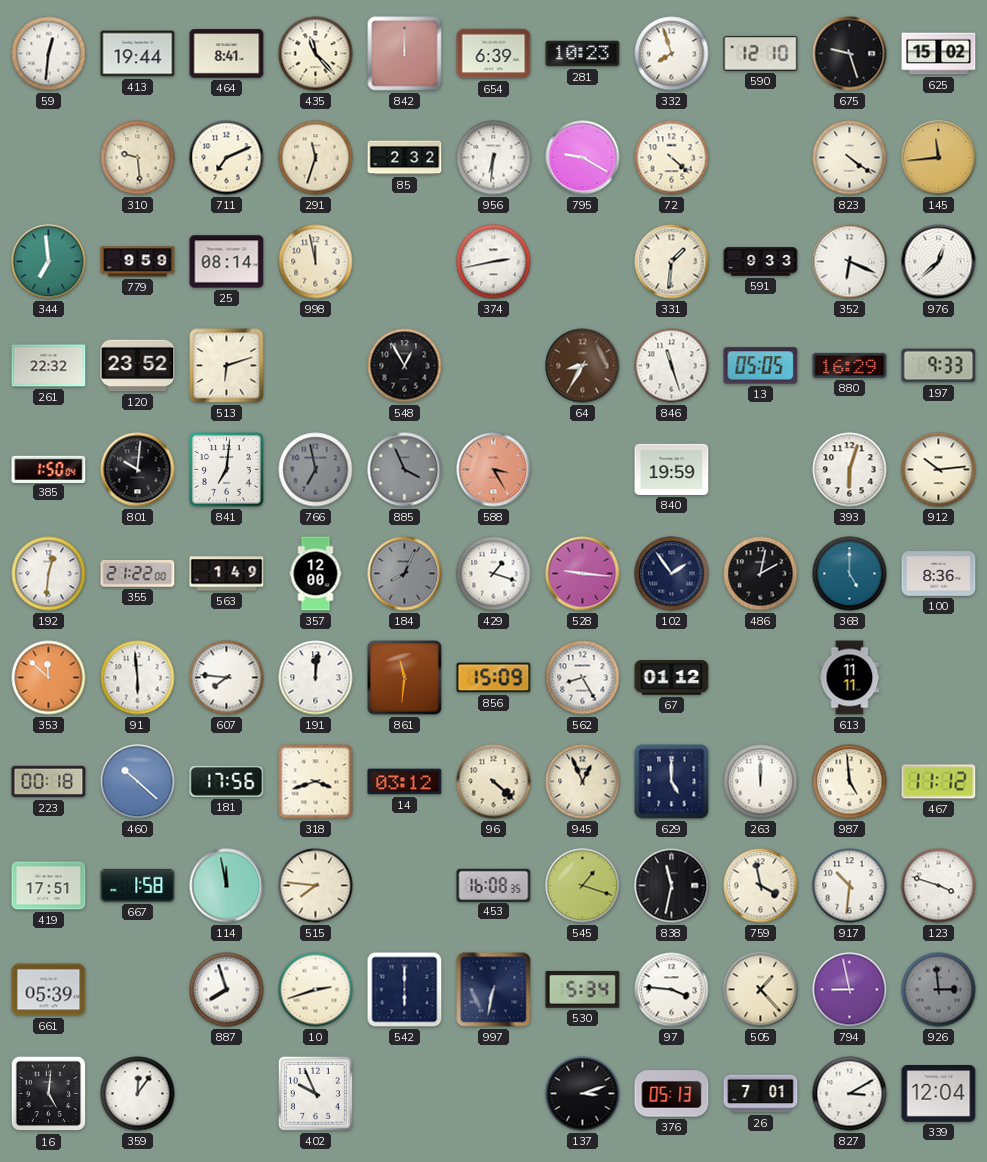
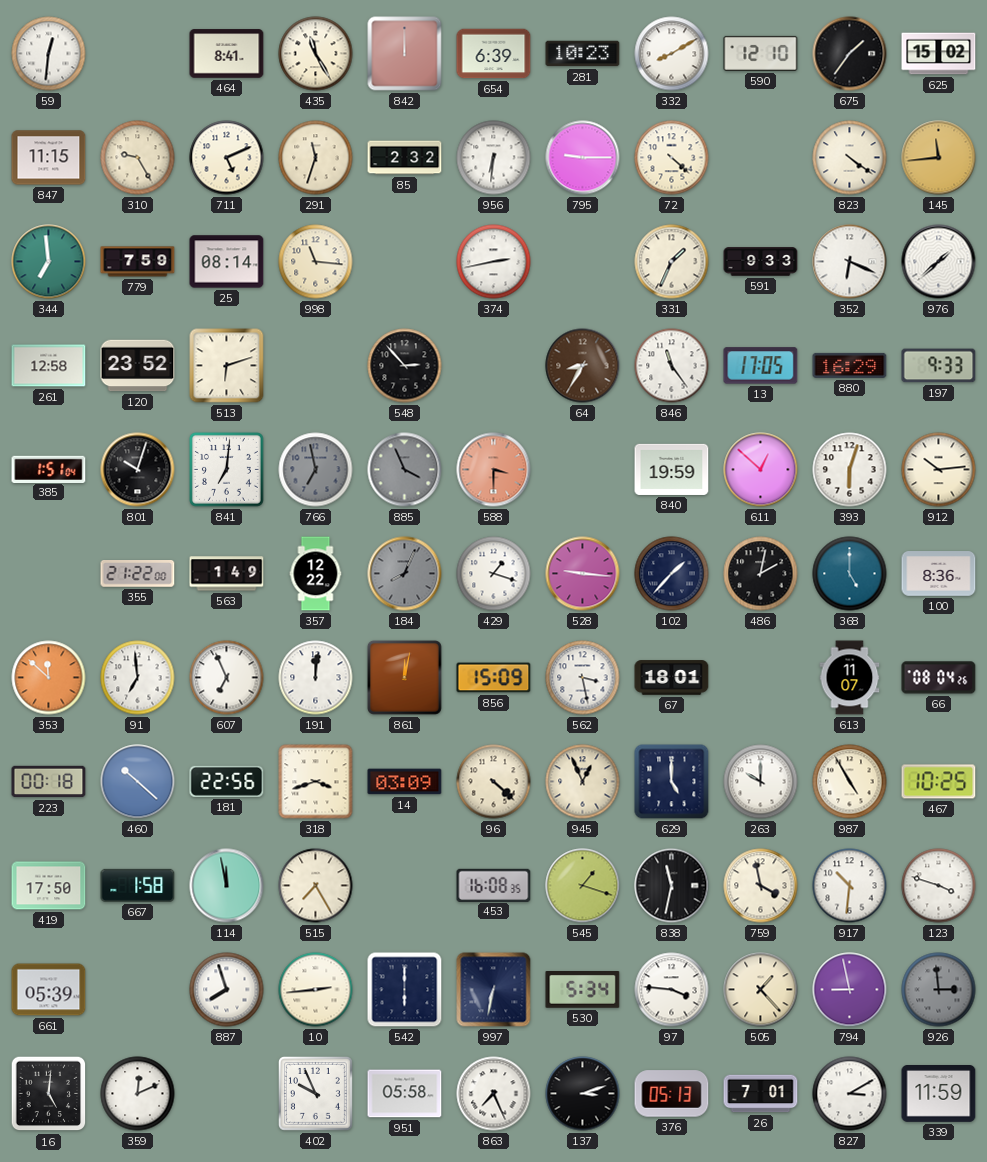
413: 19:44 -> none (138, 54)
435: 11:23 -> 11:25 (316, 54)
332: 7:57 -> 8:10 (672, 54)
675: 9:27 -> 1:36 (850, 54)
847: none -> 11:15 (49, 158)
310: 9:29 -> 9:25 (138, 158)
711: 7:11 -> 5:11 (227, 158)
795: 9:20 -> 9:15 (583, 158)
779: 9:59 -> 7:59 (138, 262)
998: 11:58 -> 11:16 (316, 262)
331: 1:31 -> 1:34 (672, 262)
976: 12:38 -> 1:38 (939, 262)
261: 22:32 -> 12:58 (49, 366)
548: 12:55 -> 2:53 (405, 366)
846: 11:27 -> 11:24 (672, 366)
13: 05:05 -> 17:05 (761, 366)
385: 1:50 -> 1:51 (49, 469)
801: 10:01 -> 10:03 (138, 470)
588: 3:25 -> 3:30 (494, 470)
611: none -> 12:52 (761, 470)
192: 12:31 -> none (49, 574)
357: 12:00 -> 12:22 (316, 574)
102: 1:54 -> 1:37 (672, 574)
91: 5:59 -> 6:59 (138, 678)
607: 7:46 -> 6:56 (227, 678)
861: 11:31 -> 12:02 (404, 677)
562: 8:25 -> 3:28 (583, 678)
67: 01:12 -> 18:01 (672, 678)
613: 11:11 -> 11:07 (850, 678)
66: none -> 08:04 (939, 678)
181: 17:56 -> 22:56 (227, 781)
14: 03:12 -> 03:09 (405, 782)
263: 12:00 -> 10:00 (761, 782)
987: 4:59 -> 4:55 (850, 782)
467: 11:12 -> 10:25 (939, 782)
419: 17:51 -> 17:50 (49, 886)
515: 7:46 -> 7:25 (316, 886)
10: 2:42 -> 2:44 (316, 990)
359: 12:06 -> 12:11 (138, 1094)
951: none -> 05:58 (405, 1094)
863: none -> 7:26 (494, 1094)
339: 12:04 -> 11:59 (939, 1094)
